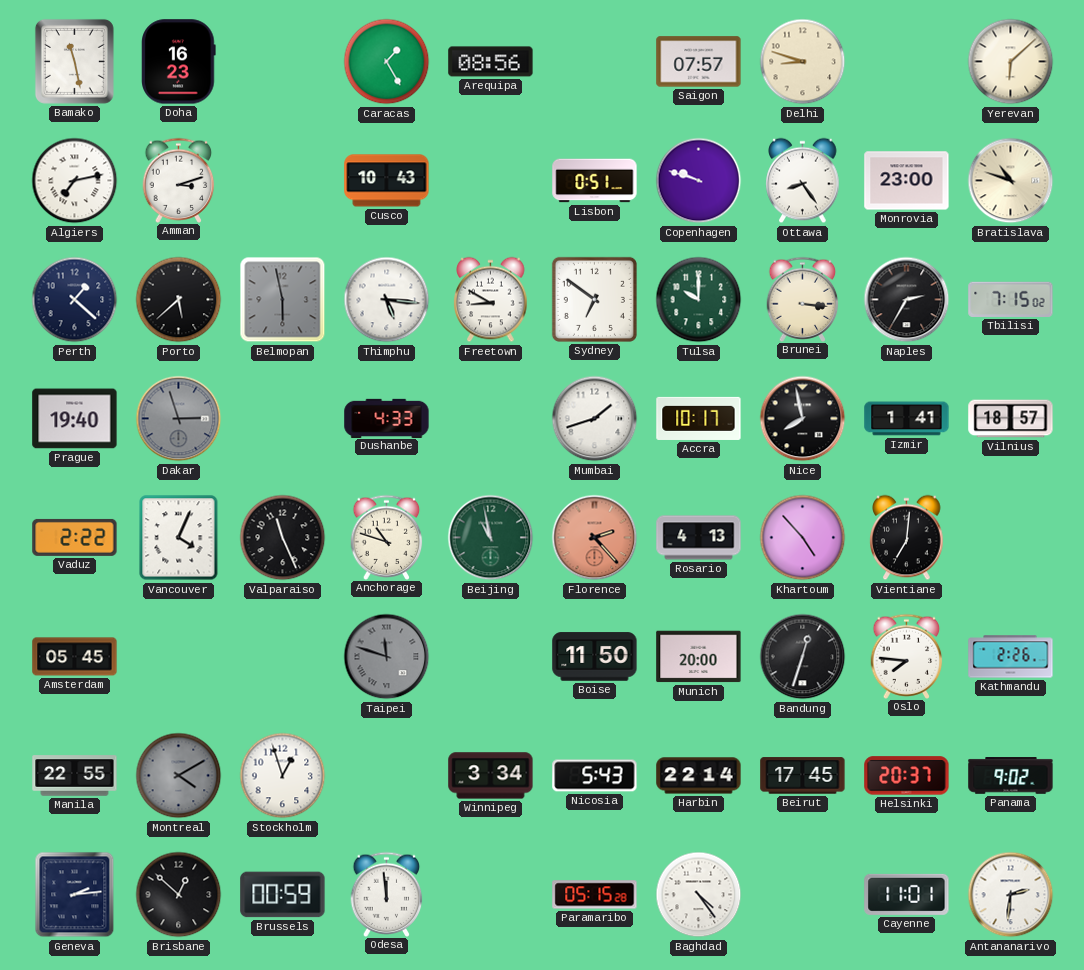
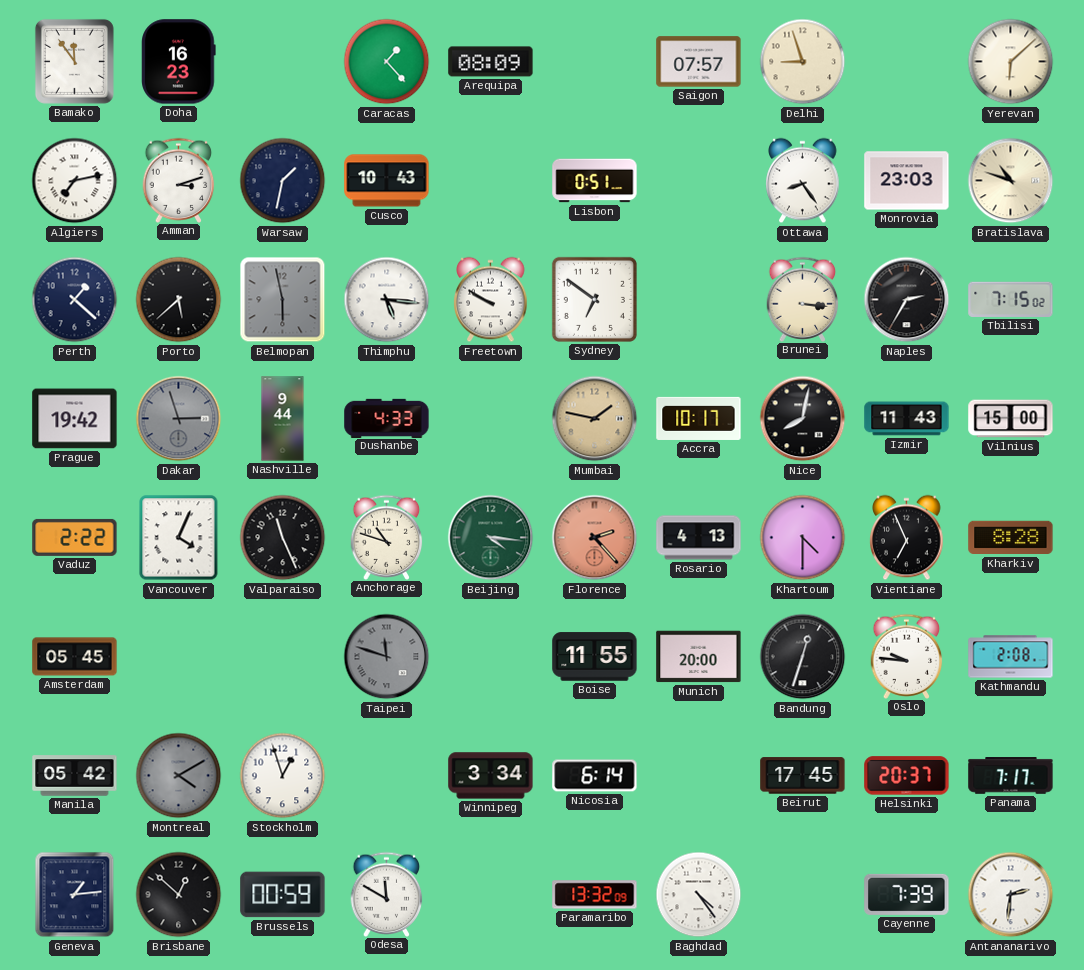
Bamako: 11:28 -> 11:54 (74, 61)
Caracas: 1:25 -> 1:23 (387, 62)
Arequipa: 08:56 -> 08:09 (491, 62)
Delhi: 8:48 -> 8:57 (803, 62)
Warsaw: none -> 1:32 (283, 181)
Copenhagen: 9:48 -> none (699, 181)
Monrovia: 23:00 -> 23:03 (907, 181)
Freetown: 8:50 -> 9:50 (491, 300)
Tulsa: 10:00 -> none (699, 300)
Prague: 19:40 -> 19:42 (75, 419)
Nashville: none -> 9:44 (283, 419)
Mumbai: 1:42 -> 1:47 (595, 419)
Mumbai dial: white -> champagne (595, 419)
Nice: 7:58 -> 8:02 (803, 419)
Izmir: 1:41 -> 11:43 (907, 419)
Vilnius: 18:57 -> 15:00 (1011, 419)
Beijing: 10:58 -> 4:16 (491, 538)
Khartoum: 4:53 -> 4:30 (803, 538)
Vientiane: 7:01 -> 6:56 (907, 538)
Kharkiv: none -> 8:28 (1011, 538)
Boise: 11:50 -> 11:55 (595, 657)
Oslo: 7:46 -> 9:46 (907, 656)
Kathmandu: 2:26 -> 2:08 (1011, 657)
Manila: 22:55 -> 05:42 (75, 776)
Nicosia: 5:43 -> 6:14 (595, 776)
Harbin: 22:14 -> none (699, 776)
Panama: 9:02 -> 7:17 (1011, 776)
Geneva: 2:14 -> 1:14 (75, 895)
Odesa: 11:59 -> 11:50 (387, 894)
Paramaribo: 05:15 -> 13:32 (595, 895)
Cayenne: 11:01 -> 7:39 (907, 894)
